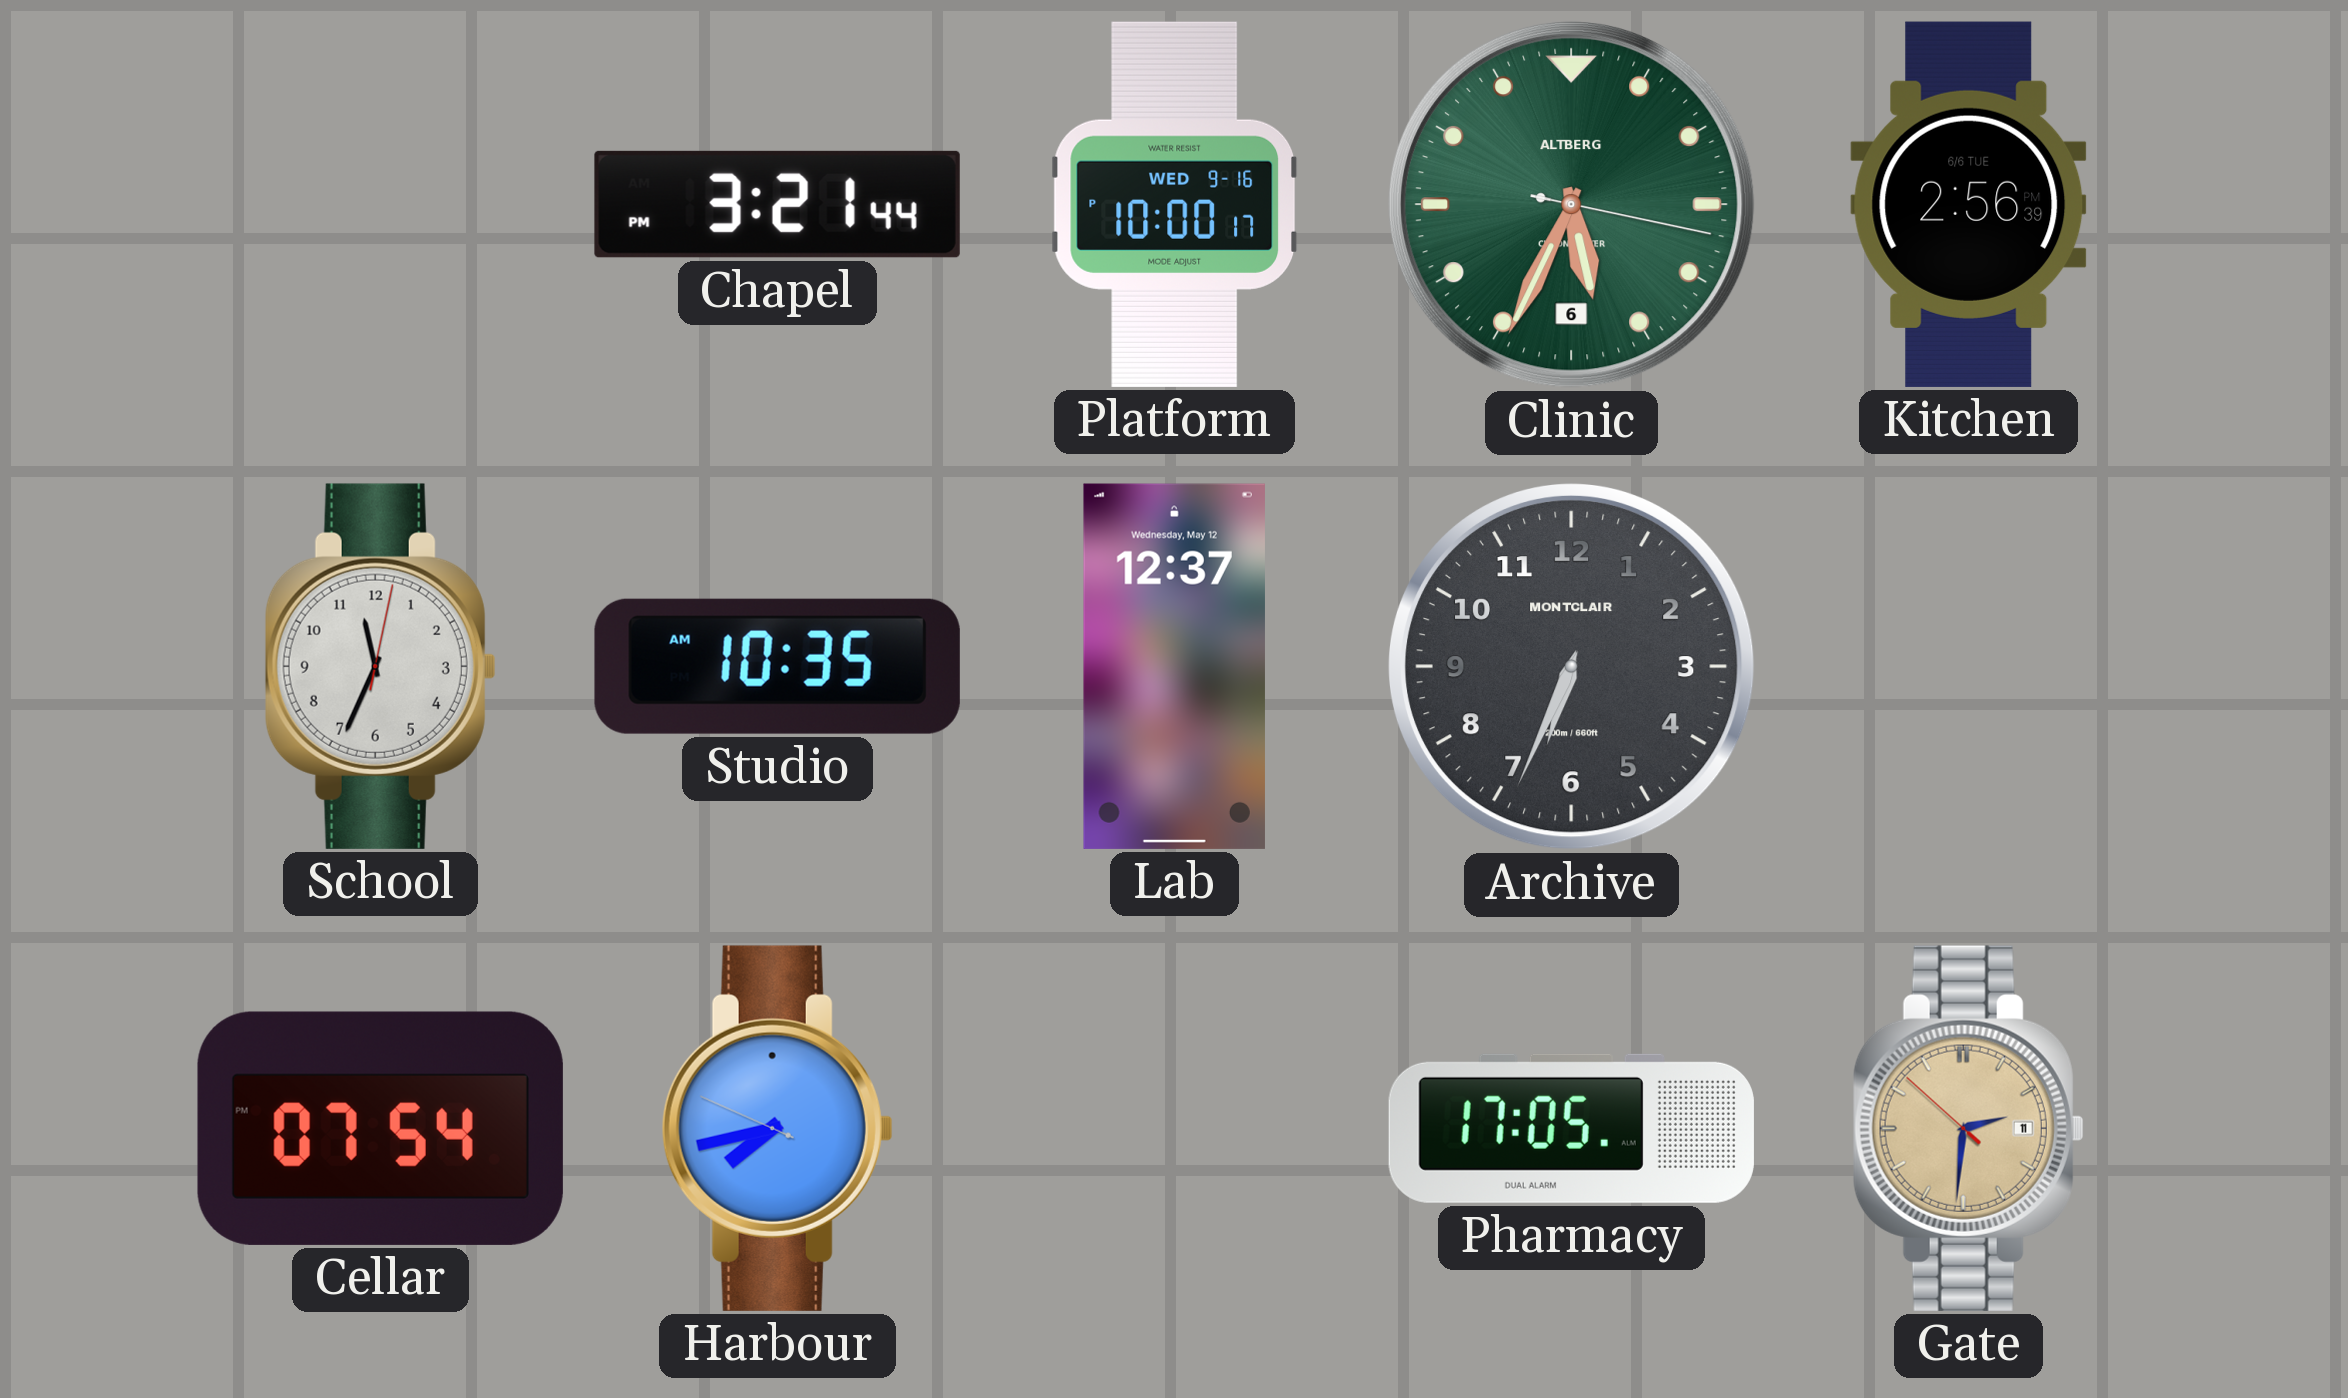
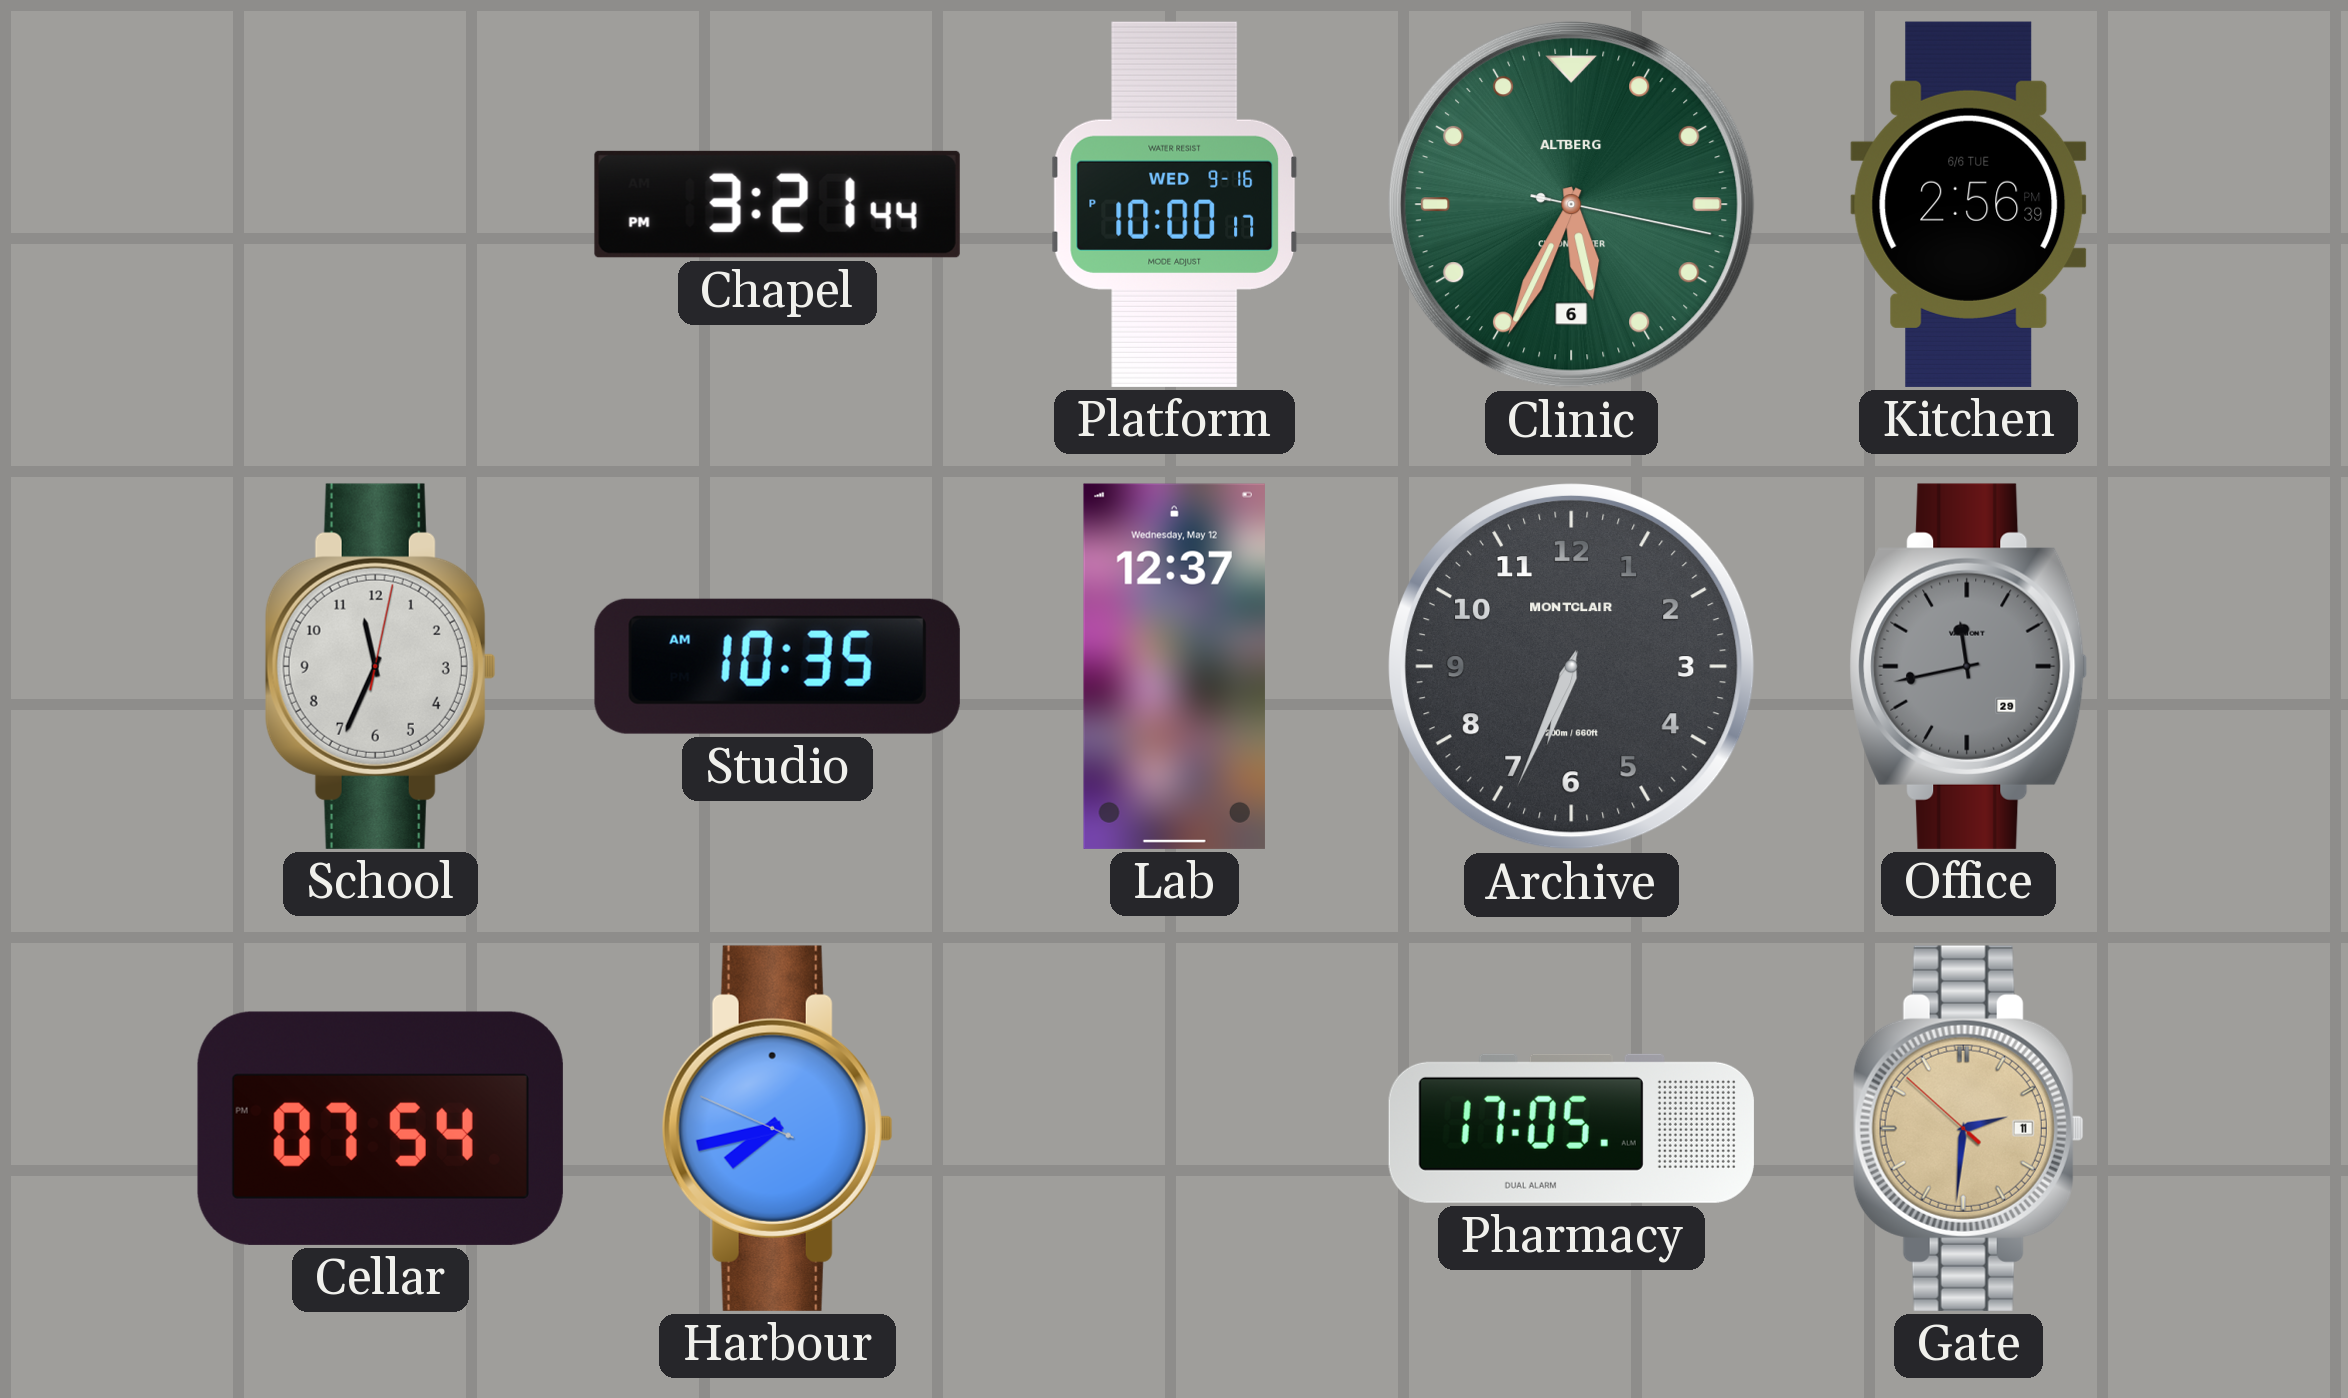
Office: none -> 11:43 (1969, 666)
